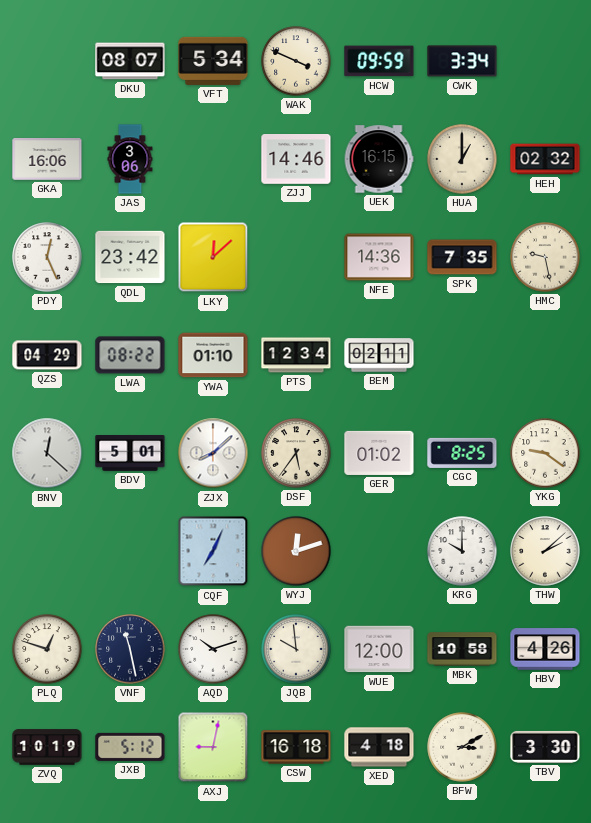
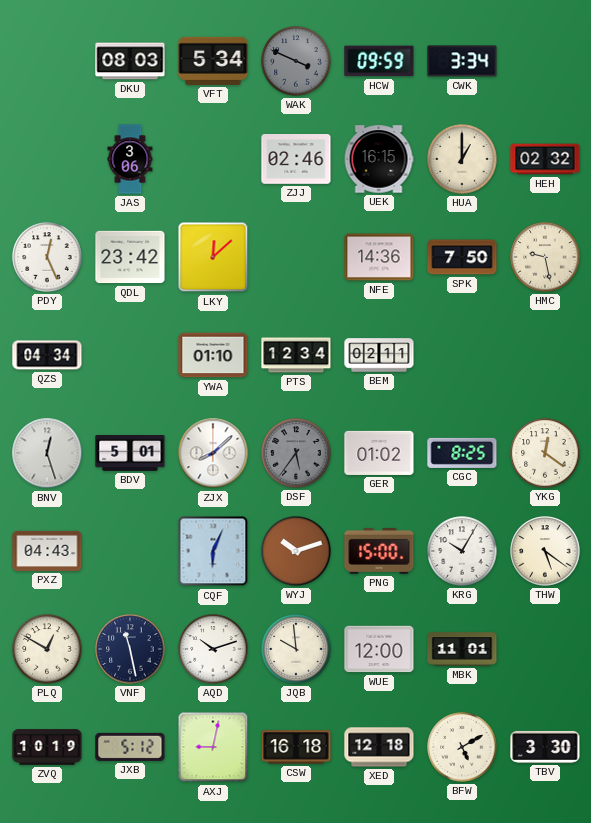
DKU: 08:07 -> 08:03 (130, 61)
WAK dial: cream -> grey (296, 61)
GKA: 16:06 -> none (47, 160)
ZJJ: 14:46 -> 02:46 (296, 160)
SPK: 7:35 -> 7:50 (462, 257)
QZS: 04:29 -> 04:34 (47, 355)
LWA: 08:22 -> none (130, 355)
BNV: 12:22 -> 12:27 (47, 453)
DSF dial: cream -> grey (296, 453)
YKG: 9:21 -> 12:21 (545, 453)
PXZ: none -> 04:43 (47, 551)
CQF: 7:04 -> 6:04 (213, 551)
WYJ: 12:12 -> 10:12 (296, 551)
PNG: none -> 15:00 (379, 551)
KRG: 10:00 -> 10:05 (462, 551)
THW: 2:08 -> 5:21 (545, 551)
PLQ: 12:48 -> 12:50 (47, 649)
MBK: 10:58 -> 11:01 (462, 649)
HBV: 4:26 -> none (545, 649)
XED: 4:18 -> 12:18 (379, 747)
BFW: 3:10 -> 5:10 (462, 747)
